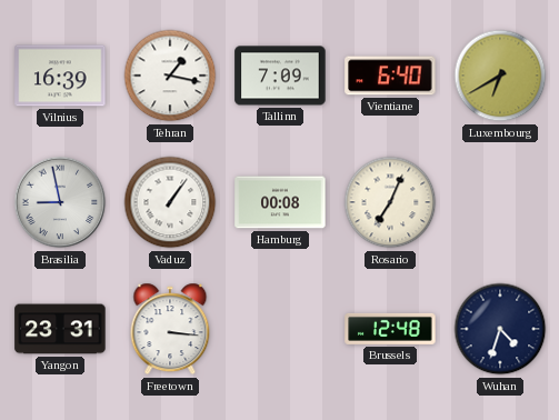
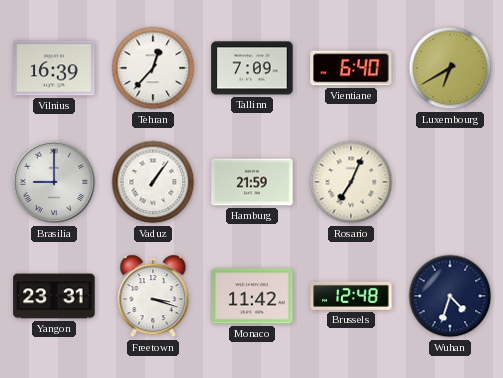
Tehran: 1:17 -> 12:37 (153, 68)
Brasilia: 8:58 -> 9:00 (54, 182)
Hamburg: 00:08 -> 21:59 (252, 182)
Freetown: 3:16 -> 3:18 (153, 296)
Monaco: none -> 11:42 (252, 296)
